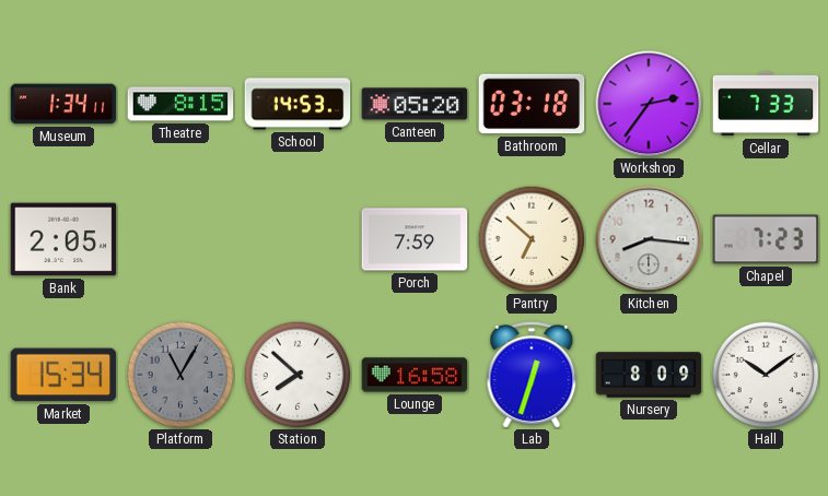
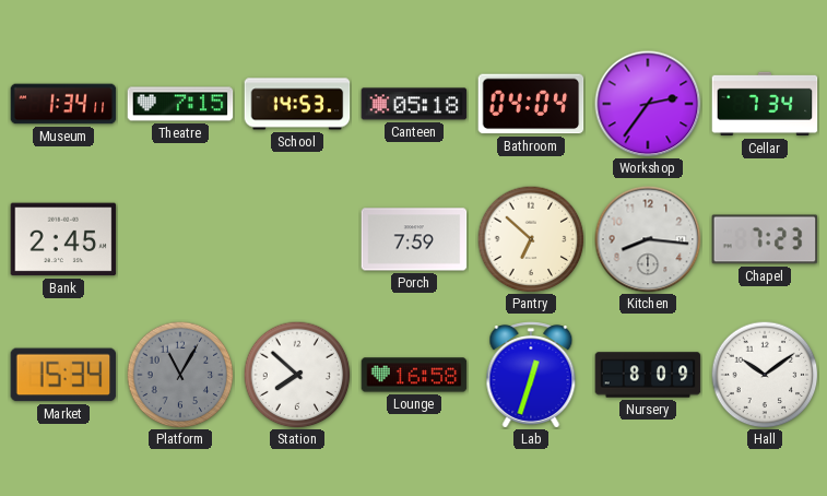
Theatre: 8:15 -> 7:15 (180, 104)
Canteen: 05:20 -> 05:18 (414, 104)
Bathroom: 03:18 -> 04:04 (531, 104)
Cellar: 7:33 -> 7:34 (765, 104)
Bank: 2:05 -> 2:45 (63, 239)
